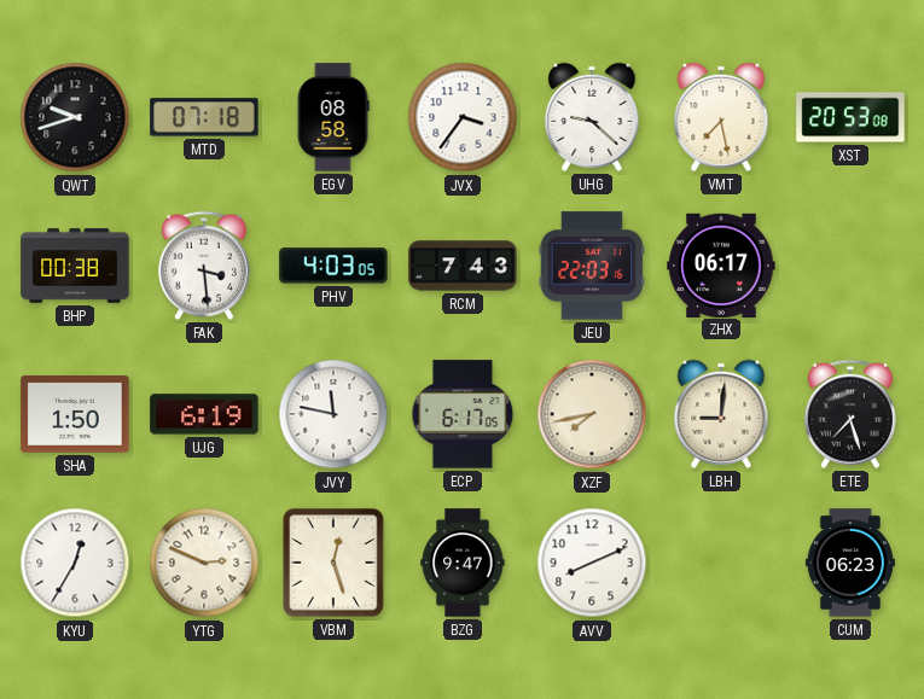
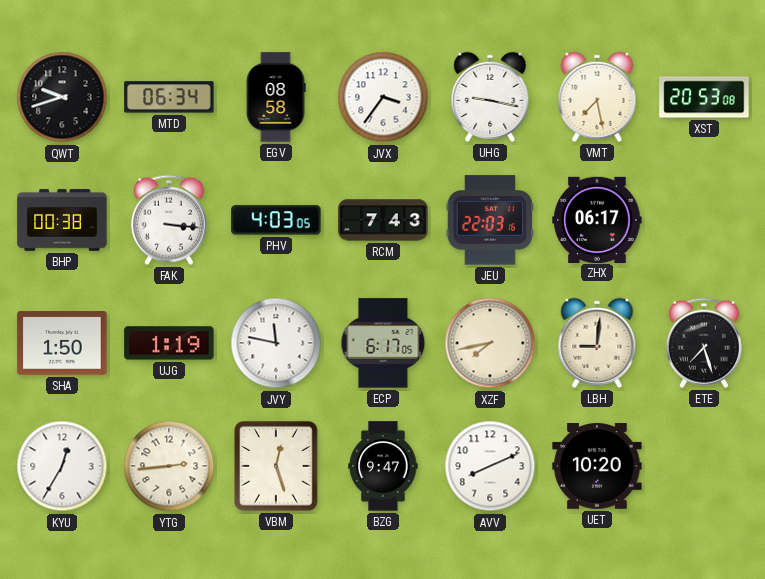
MTD: 07:18 -> 06:34 (169, 97)
UHG: 9:22 -> 9:17 (490, 97)
FAK: 3:29 -> 3:16 (169, 220)
UJG: 6:19 -> 1:19 (169, 343)
YTG: 2:49 -> 2:44 (169, 466)
UET: none -> 10:20 (597, 466)
CUM: 06:23 -> none (850, 563)
